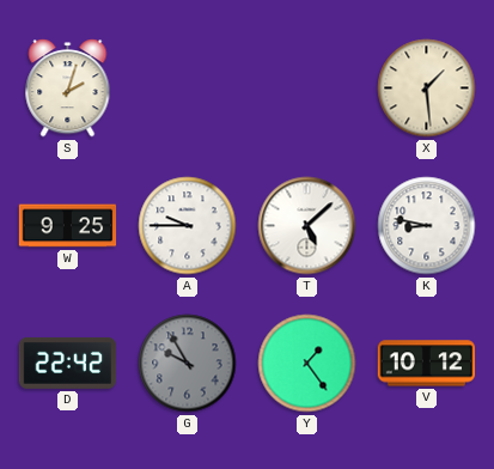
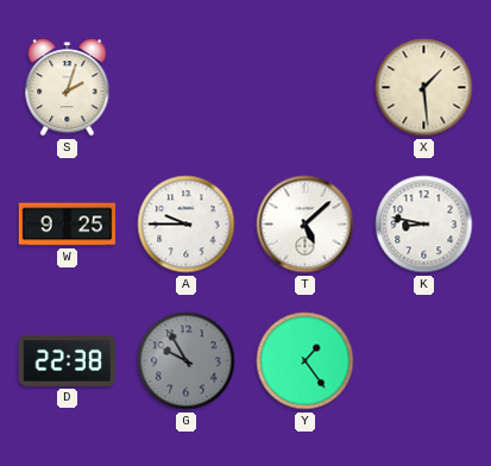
D: 22:42 -> 22:38 (68, 360)
V: 10:12 -> none (427, 364)
